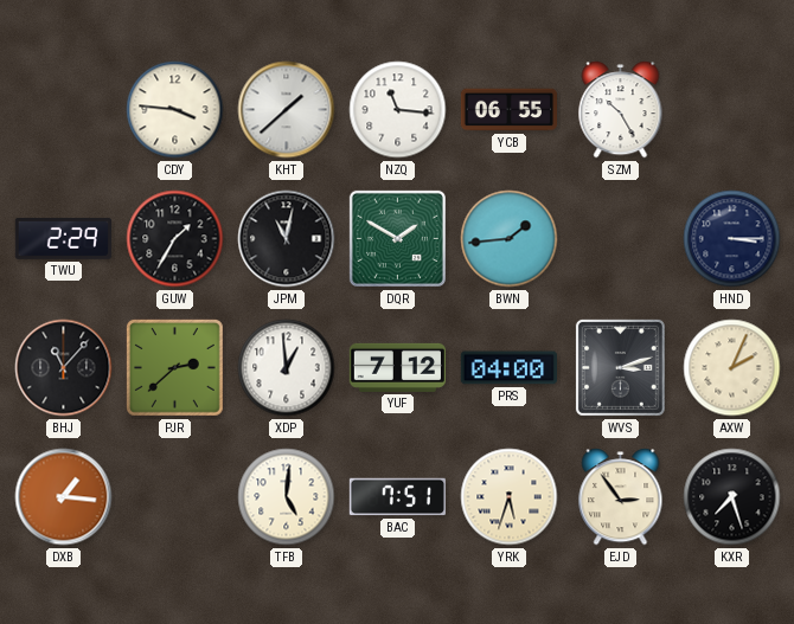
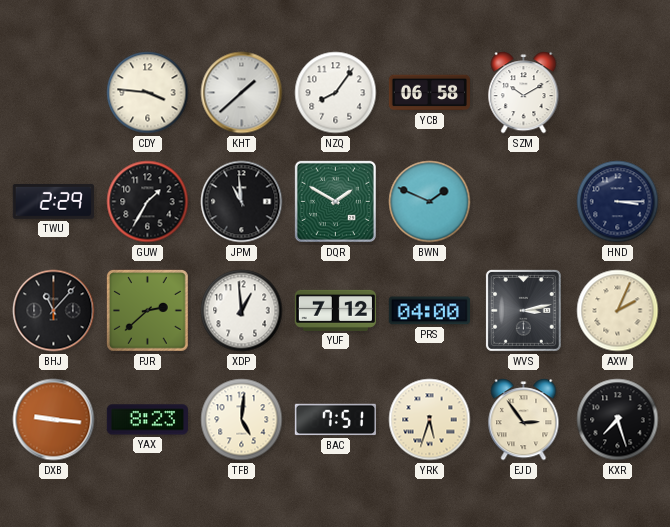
NZQ: 11:16 -> 8:06 (336, 93)
YCB: 06:55 -> 06:58 (429, 93)
SZM: 10:25 -> 10:10 (524, 93)
JPM: 11:02 -> 10:59 (242, 202)
BWN: 1:44 -> 1:49 (430, 202)
WVS: 3:12 -> 3:13 (523, 310)
DXB: 1:16 -> 9:16 (54, 420)
YAX: none -> 8:23 (147, 420)
